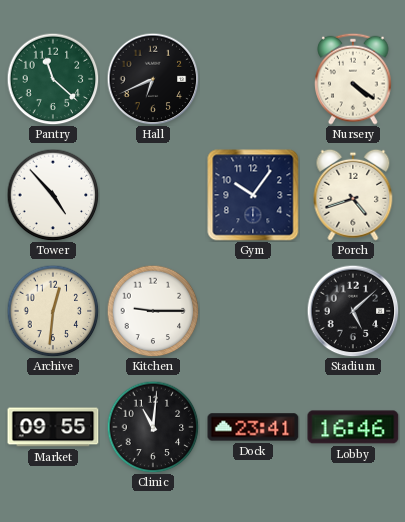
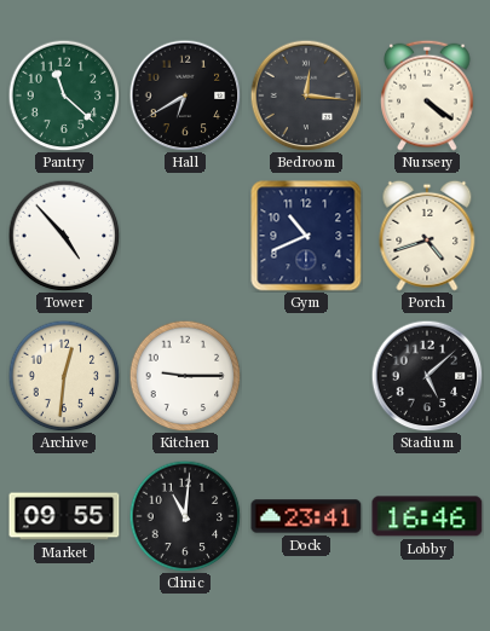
Hall: 6:41 -> 6:40 (185, 95)
Bedroom: none -> 12:16 (306, 95)
Gym: 10:06 -> 10:41 (306, 236)
